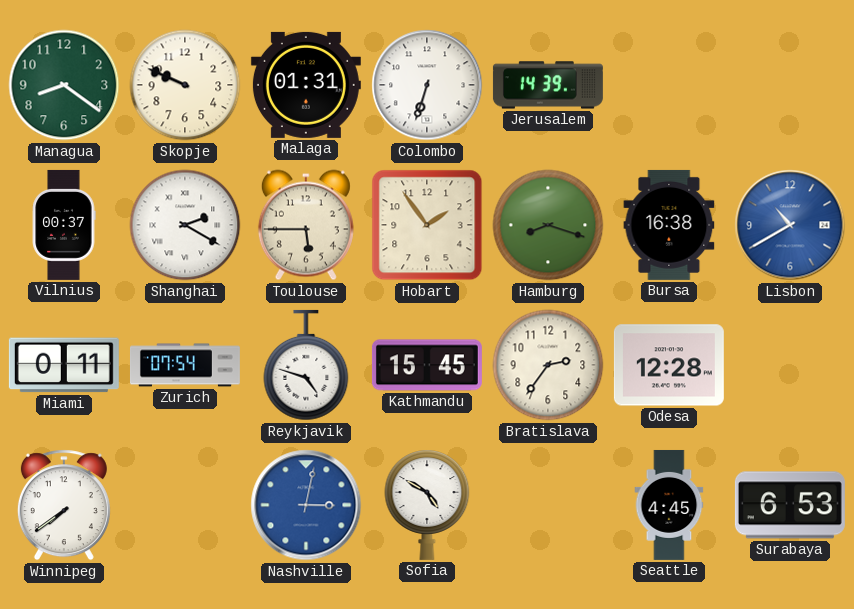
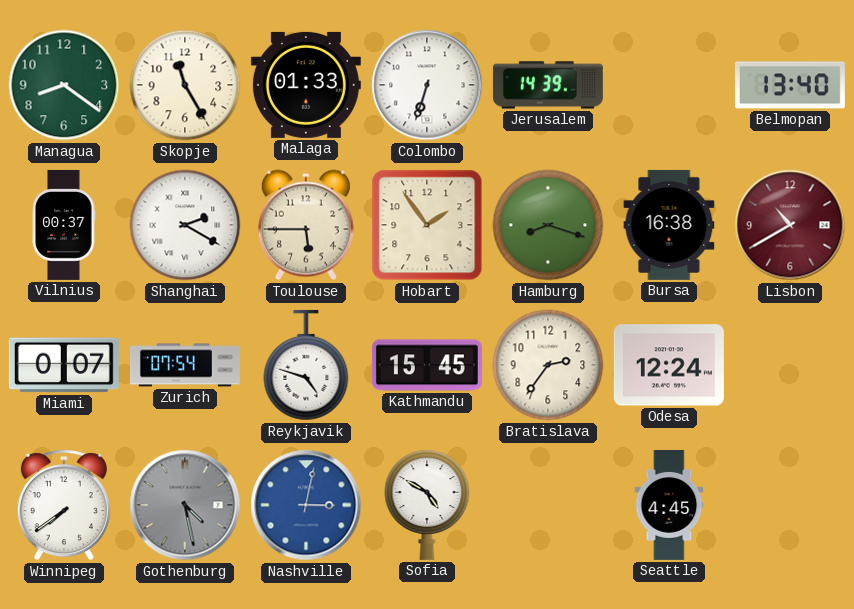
Skopje: 9:49 -> 11:25 (185, 85)
Malaga: 01:31 -> 01:33 (306, 85)
Belmopan: none -> 13:40 (790, 85)
Lisbon dial: blue -> burgundy (790, 225)
Miami: 0:11 -> 0:07 (64, 365)
Odesa: 12:28 -> 12:24 (669, 365)
Gothenburg: none -> 4:28 (185, 505)
Surabaya: 6:53 -> none (790, 505)
